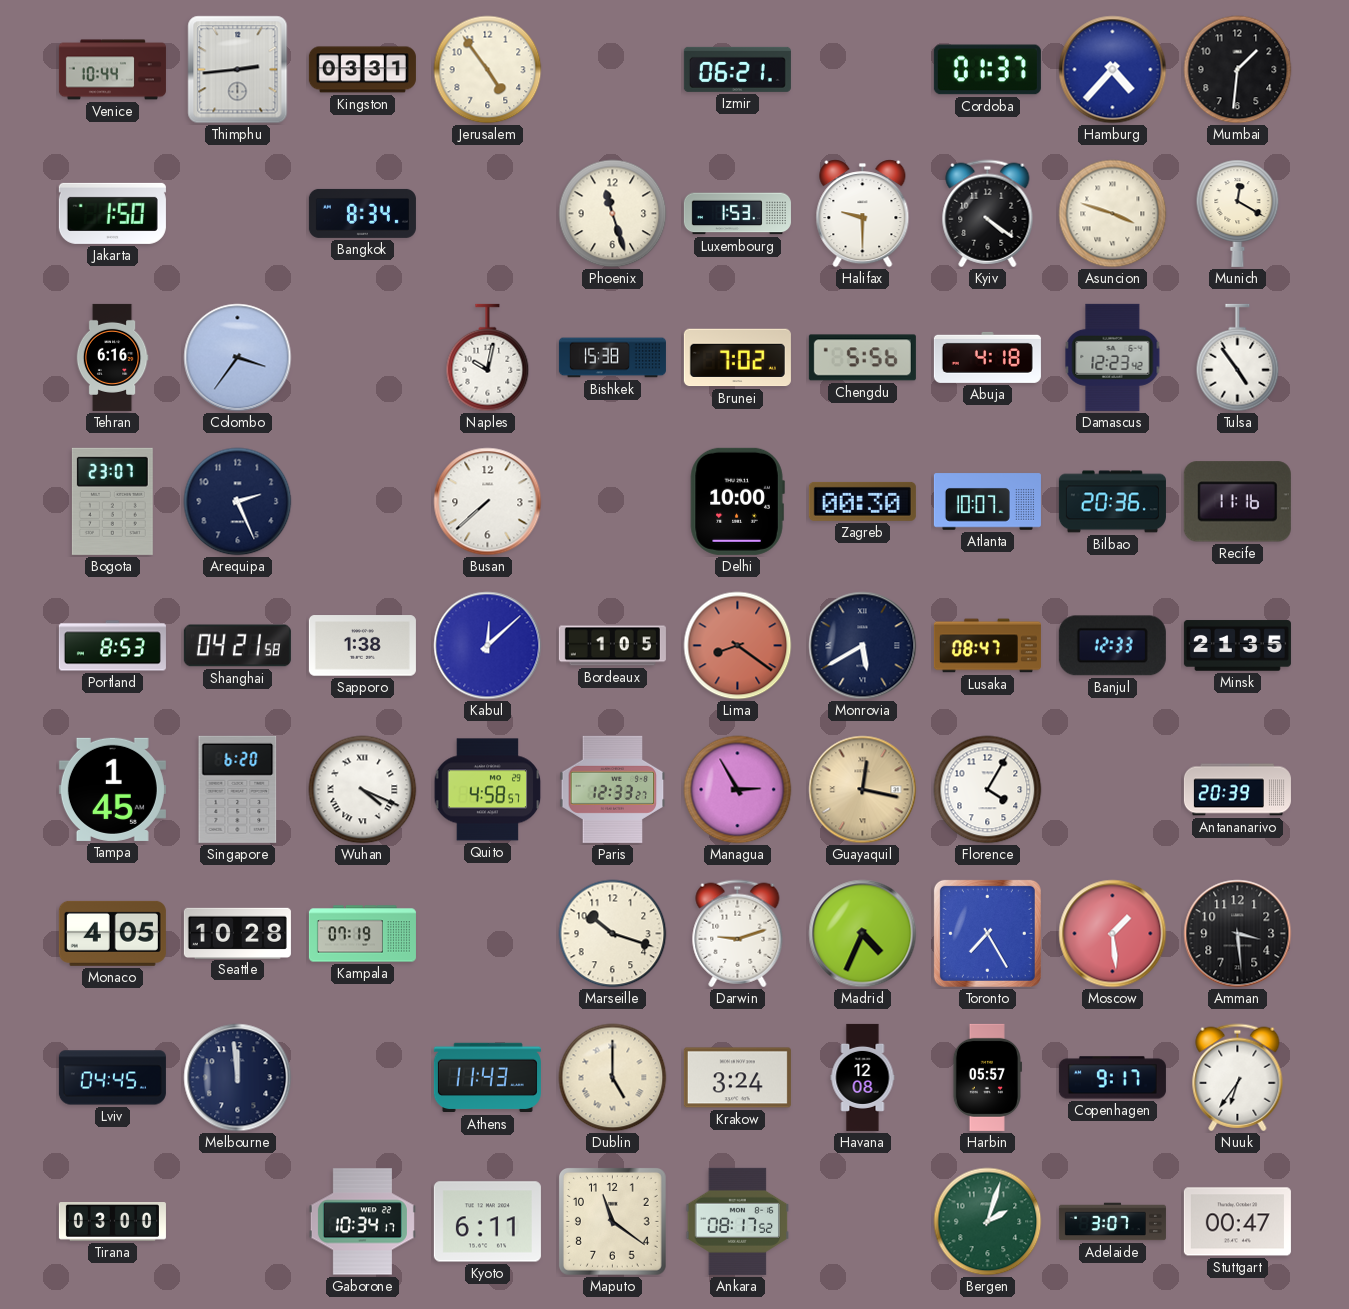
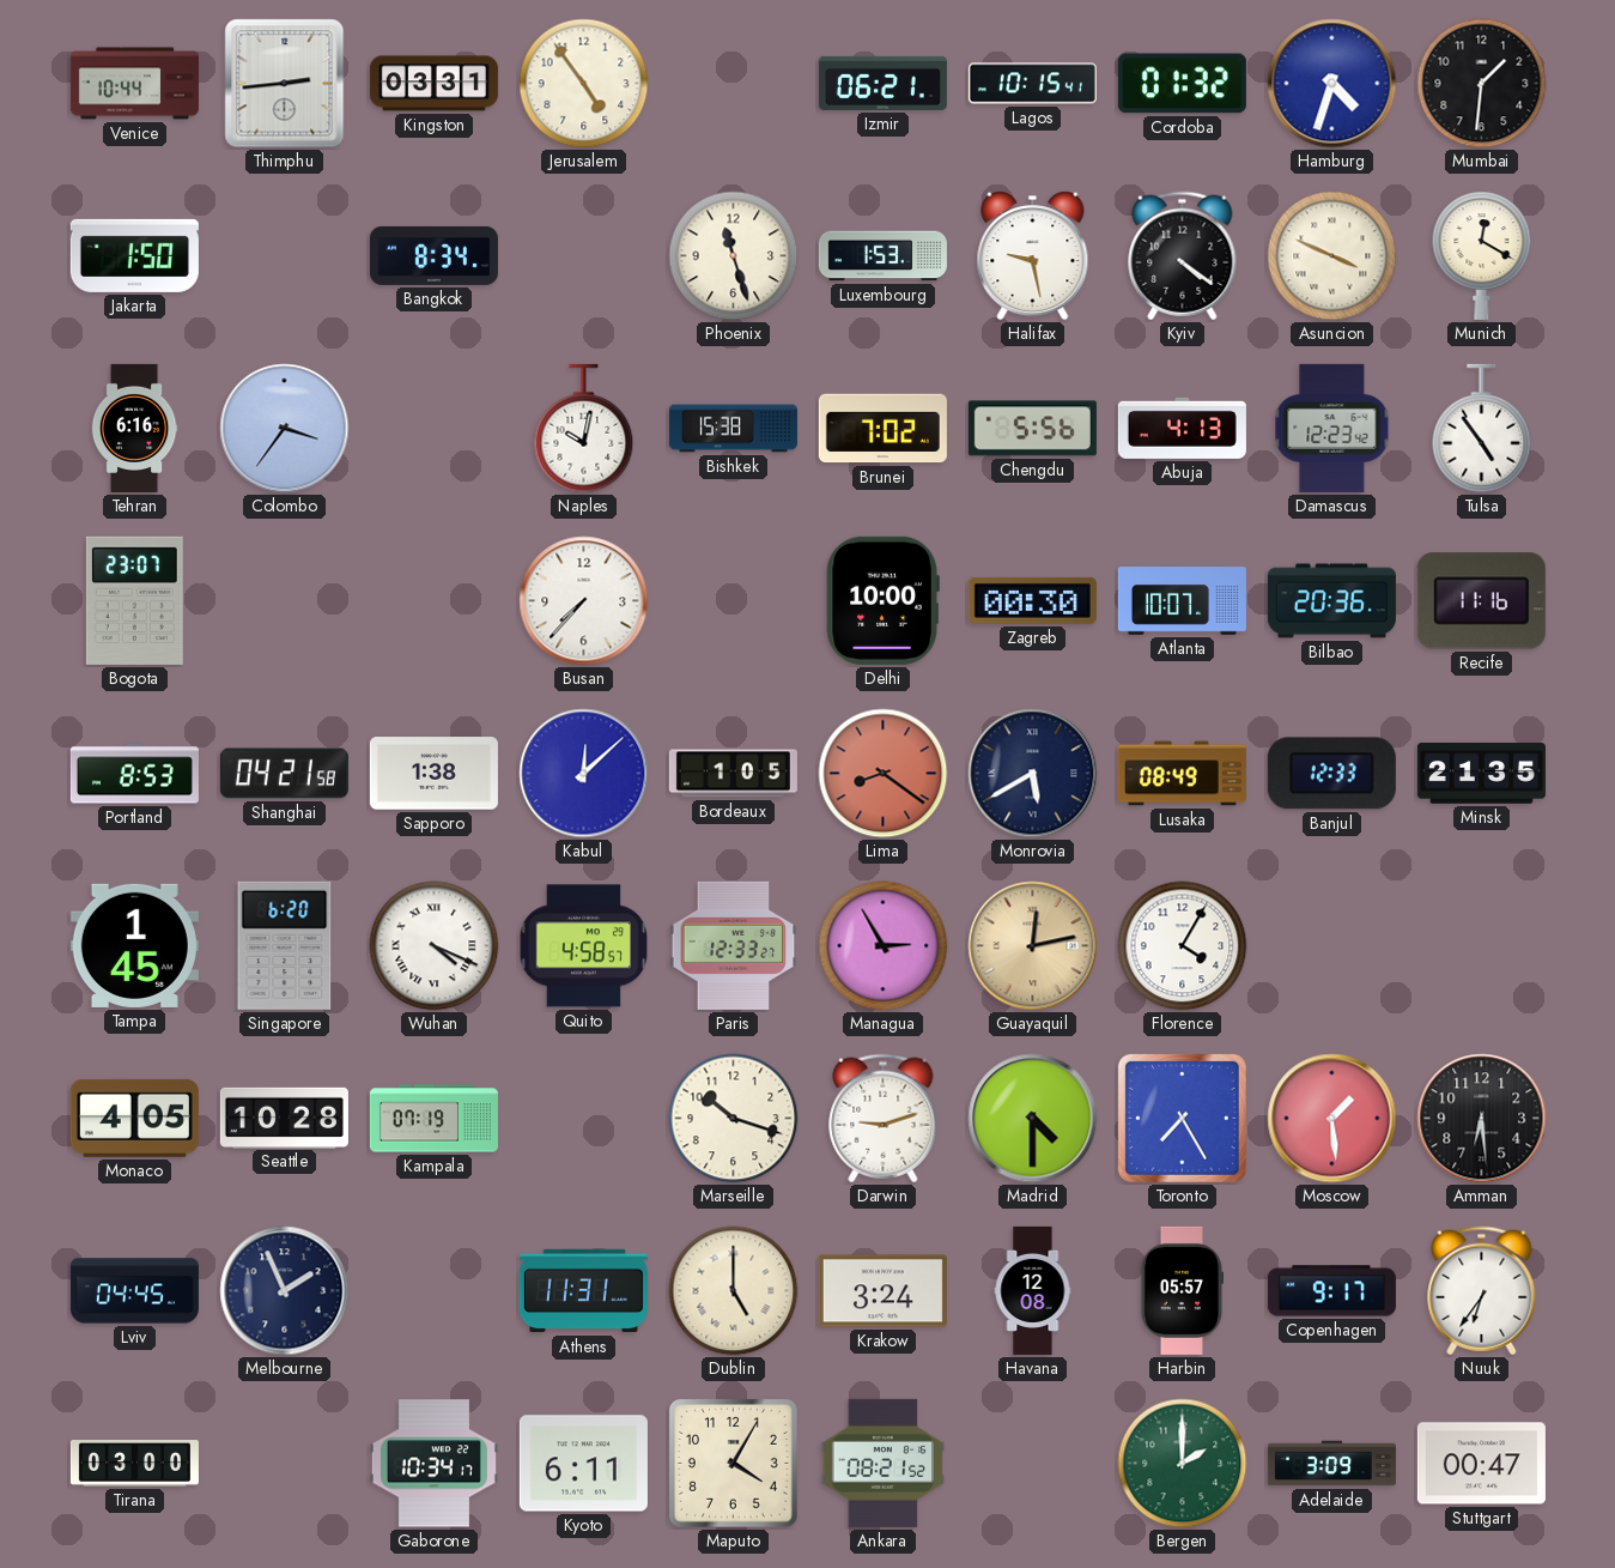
Lagos: none -> 10:15 (1032, 84)
Cordoba: 01:37 -> 01:32 (1182, 84)
Hamburg: 4:37 -> 4:33 (1332, 84)
Halifax: 9:30 -> 9:28 (1033, 256)
Asuncion: 3:48 -> 3:49 (1332, 256)
Abuja: 4:18 -> 4:13 (1182, 428)
Arequipa: 2:26 -> none (238, 502)
Busan: 7:38 -> 7:37 (584, 601)
Lusaka: 08:47 -> 08:49 (1182, 774)
Guayaquil: 12:17 -> 12:13 (1033, 946)
Antananarivo: 20:39 -> none (1237, 790)
Madrid: 4:34 -> 4:30 (1033, 1119)
Amman: 3:29 -> 6:29 (1482, 1119)
Melbourne: 11:59 -> 1:56 (285, 1291)
Athens: 11:43 -> 11:31 (583, 1291)
Maputo: 11:21 -> 4:05 (733, 1463)
Ankara: 08:17 -> 08:21 (884, 1463)
Bergen: 2:03 -> 2:00 (1183, 1464)
Adelaide: 3:07 -> 3:09 (1331, 1464)
